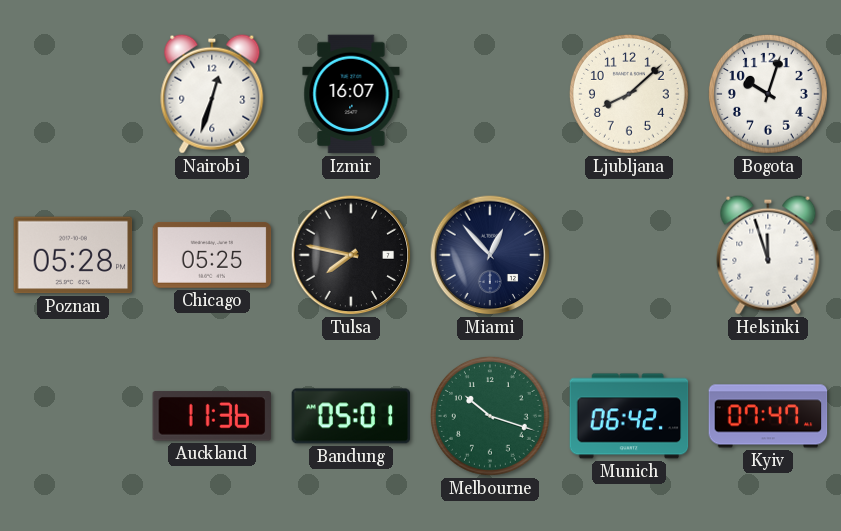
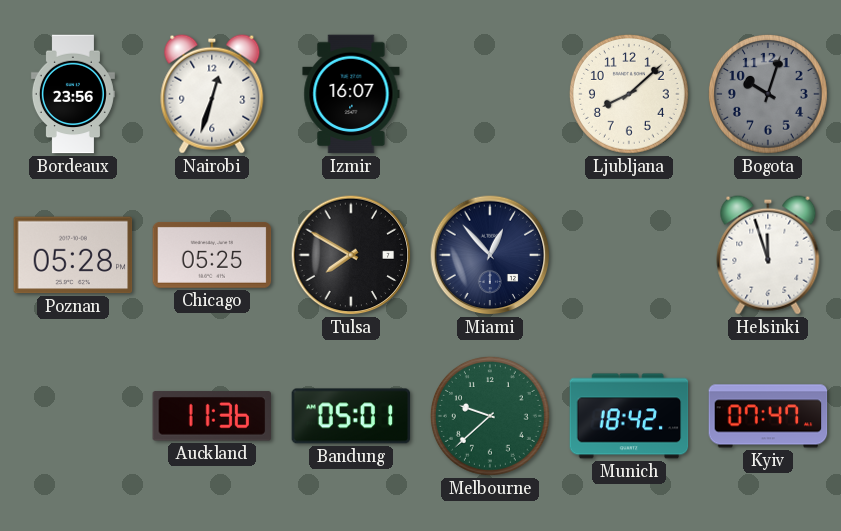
Bordeaux: none -> 23:56 (73, 94)
Bogota dial: white -> grey (769, 95)
Tulsa: 7:47 -> 7:50 (351, 255)
Melbourne: 10:18 -> 9:38 (491, 417)
Munich: 06:42 -> 18:42 (629, 416)
